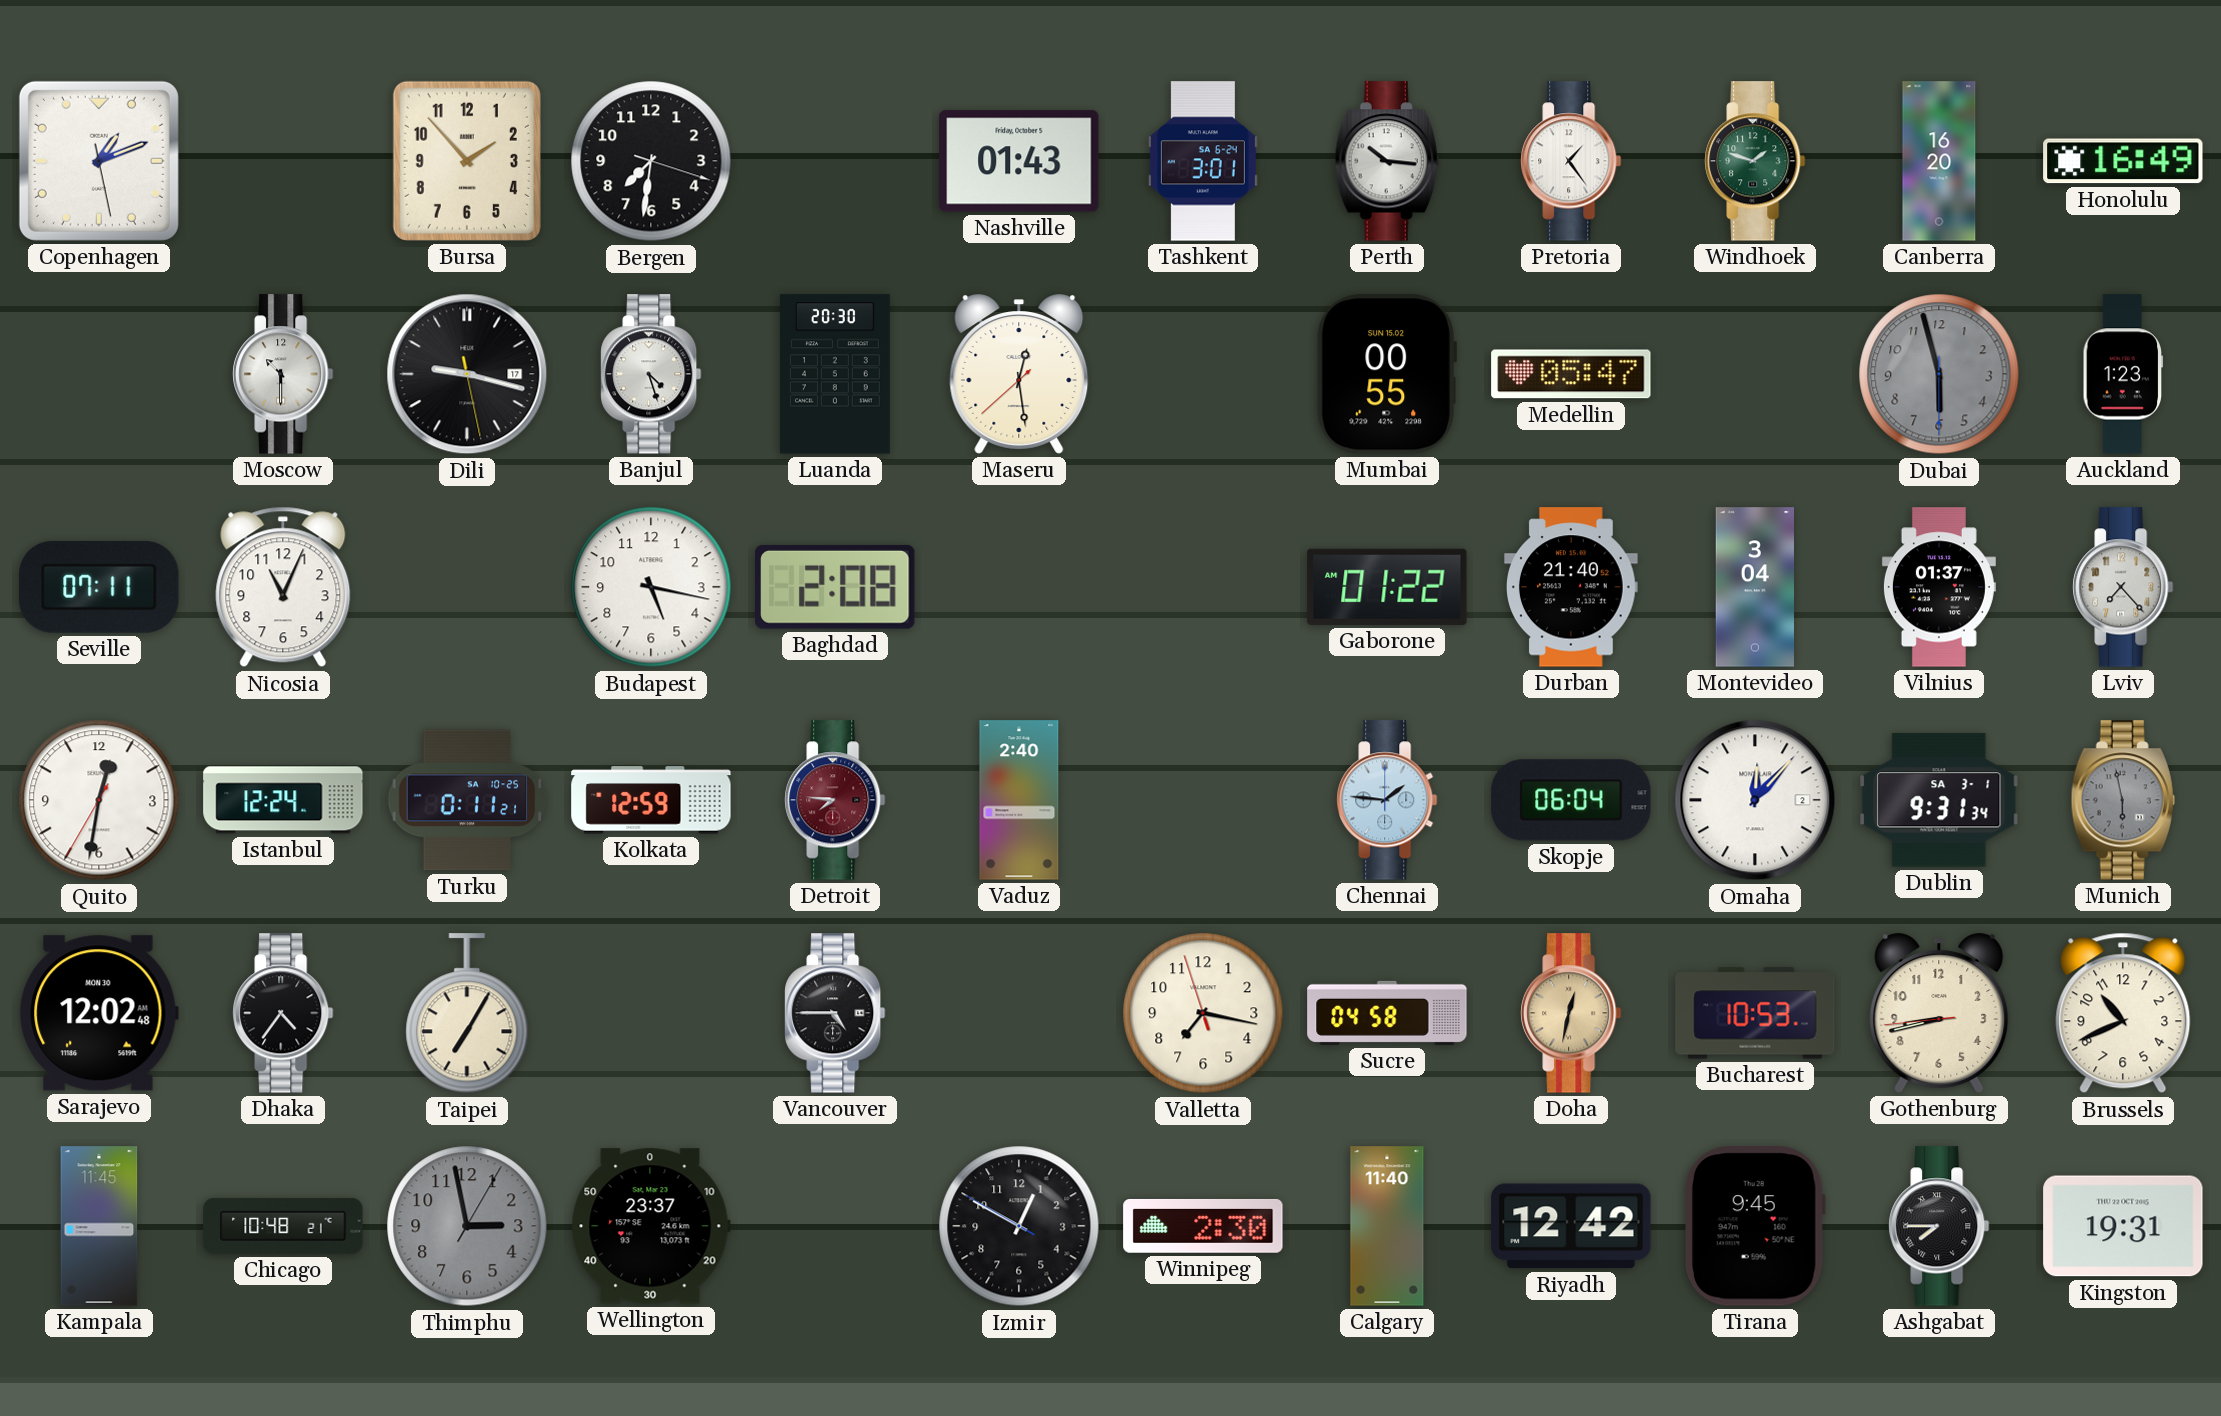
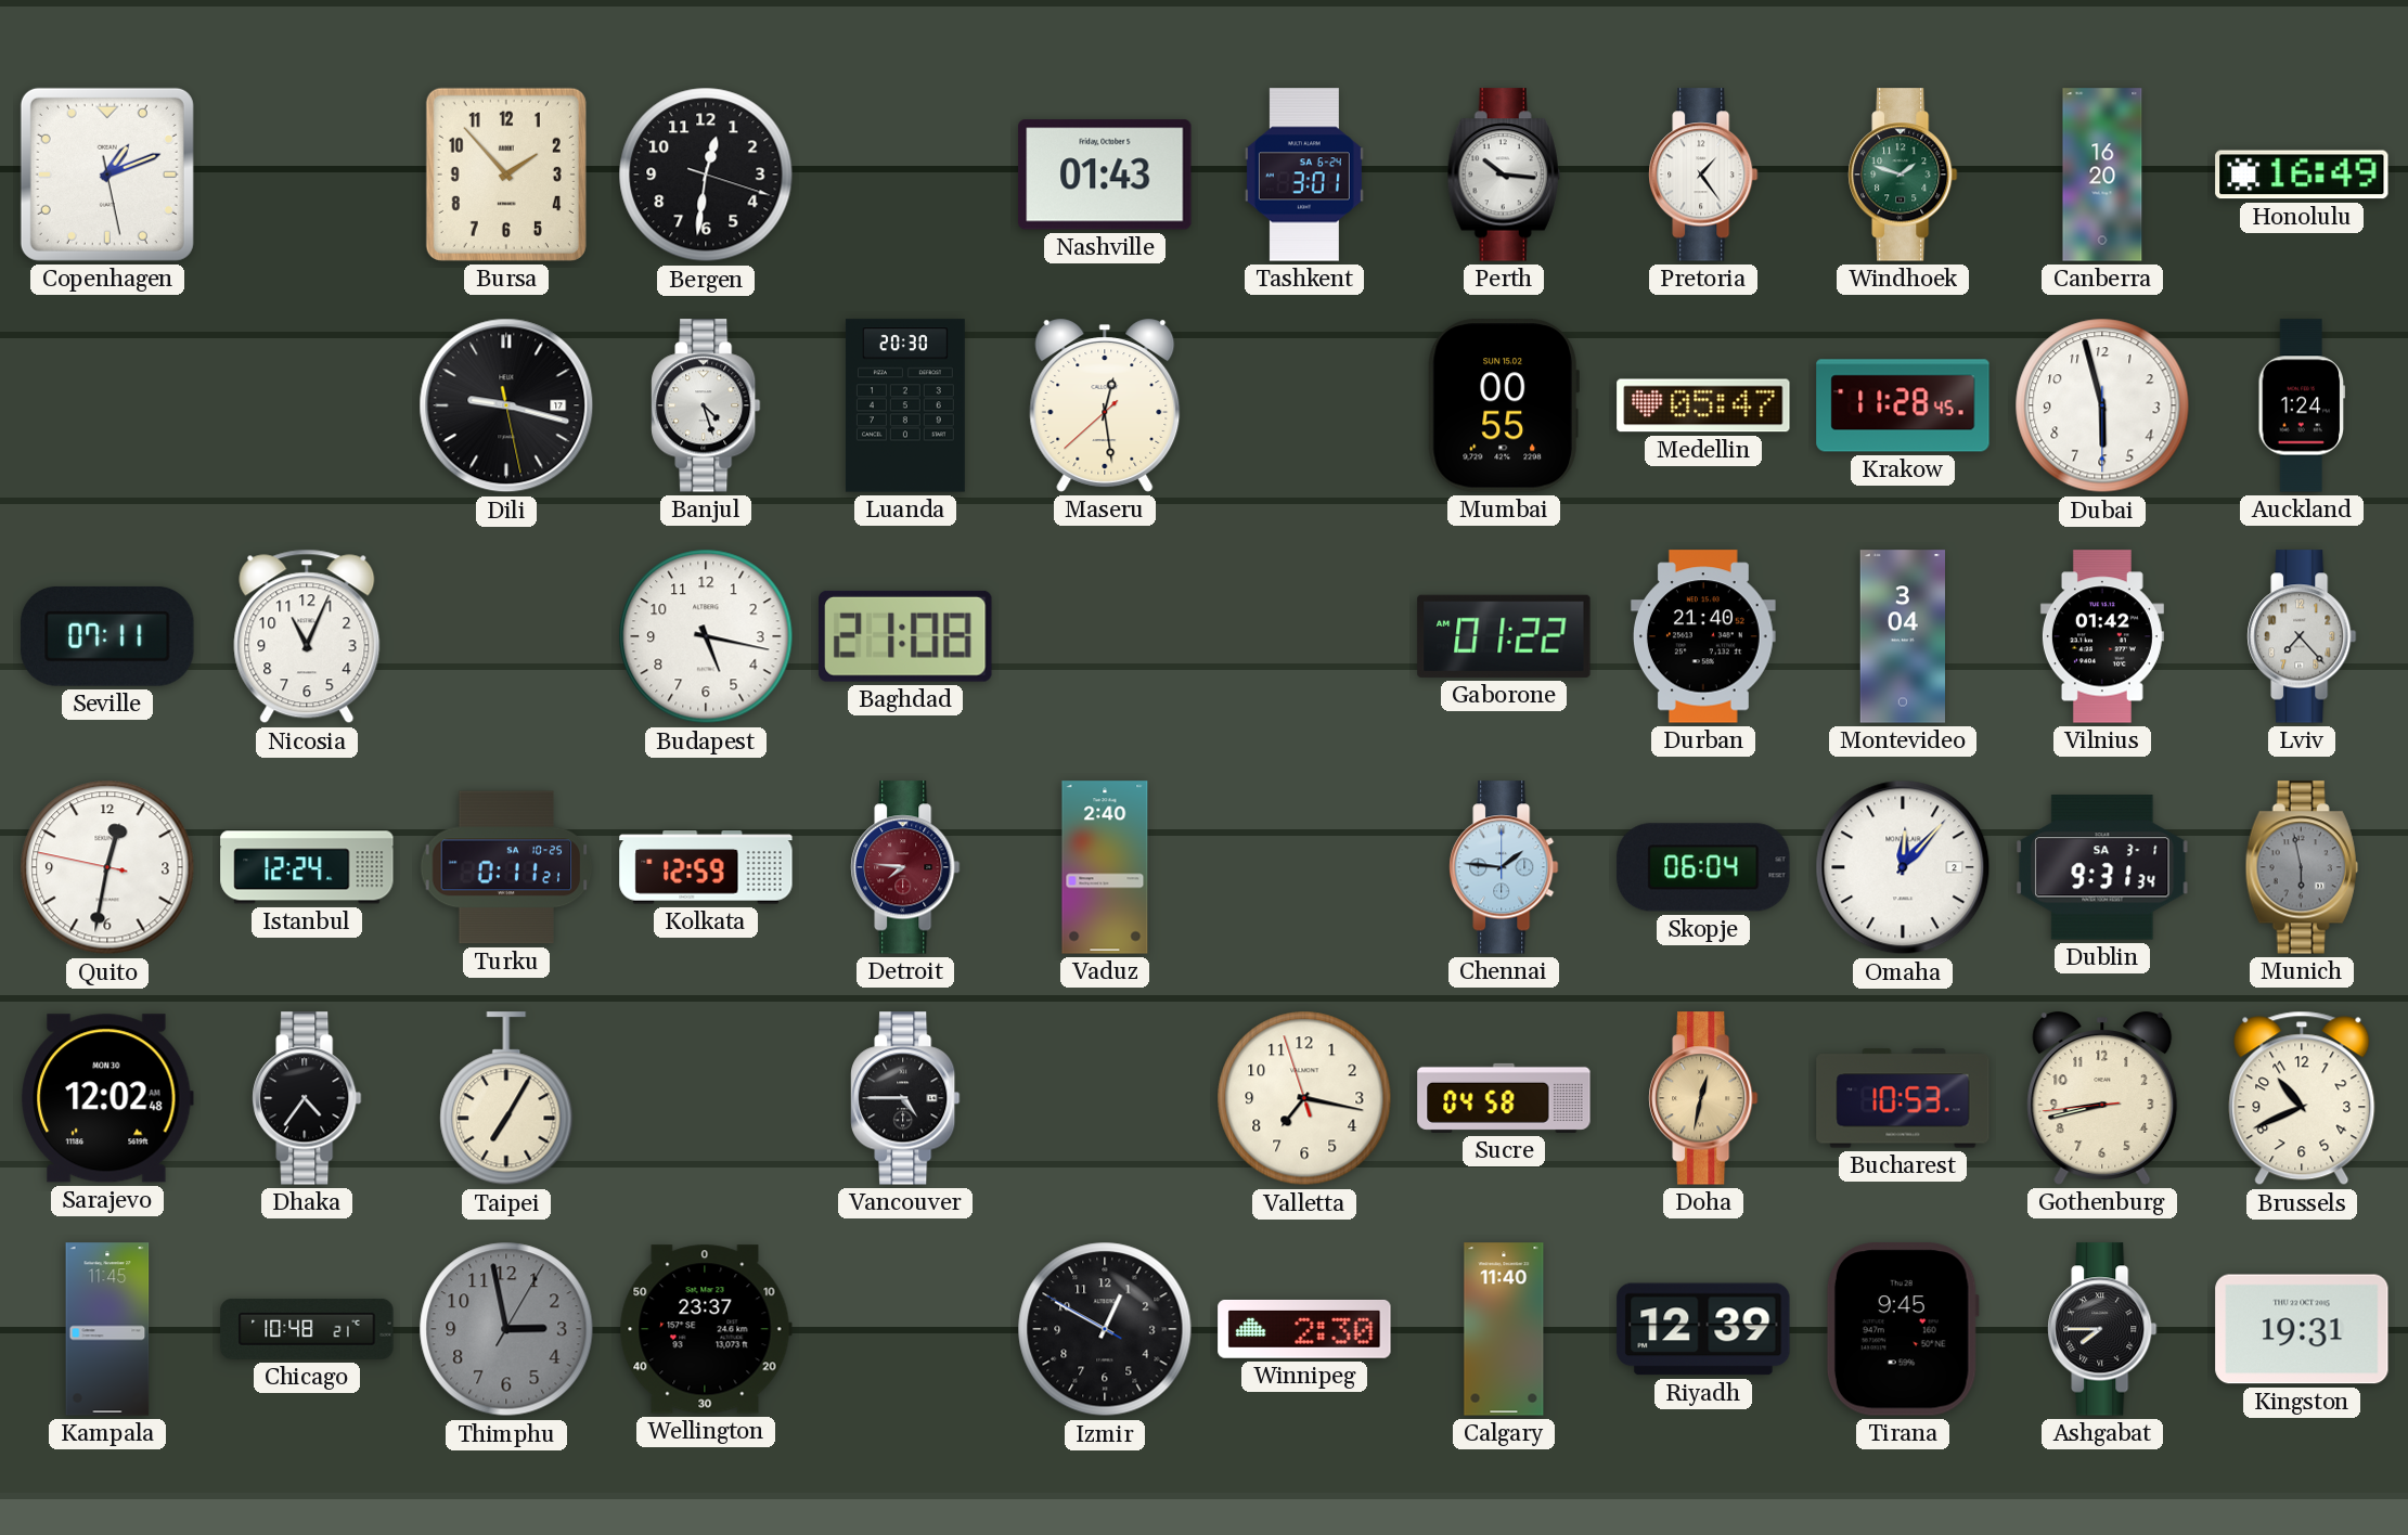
Bergen: 7:31 -> 12:31 (706, 175)
Moscow: 10:30 -> none (283, 374)
Krakow: none -> 11:28 (1903, 405)
Dubai dial: grey -> white (2102, 405)
Auckland: 1:23 -> 1:24 (2302, 405)
Baghdad: 2:08 -> 21:08 (905, 636)
Vilnius: 01:37 -> 01:42 (2102, 636)
Quito: 12:31:35 -> 12:31:47 (107, 867)
Riyadh: 12:42 -> 12:39 (1703, 1329)
